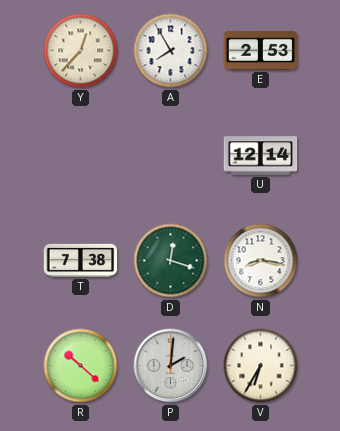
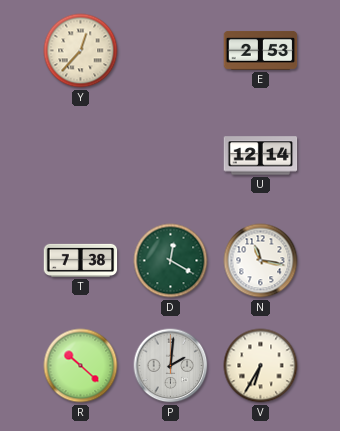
A: 7:55 -> none (171, 51)
D: 12:18 -> 12:20 (171, 261)
N: 8:17 -> 11:17 (261, 261)
